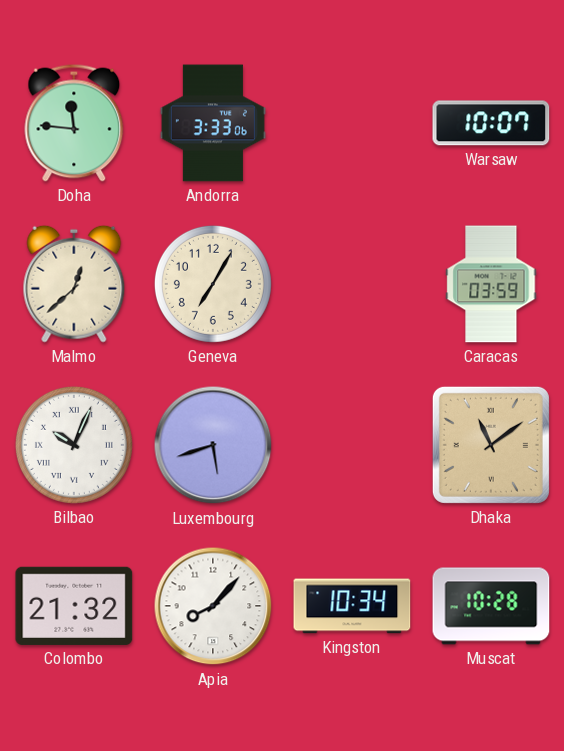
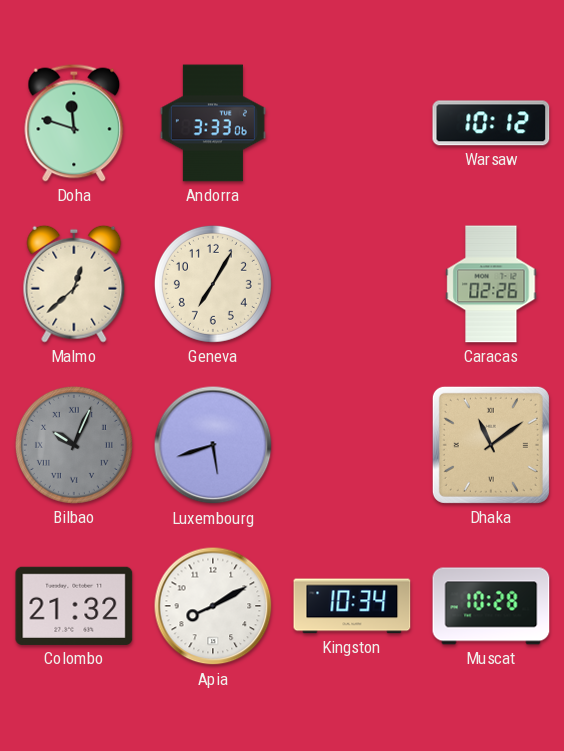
Doha: 11:46 -> 11:48 (74, 123)
Warsaw: 10:07 -> 10:12 (491, 123)
Caracas: 03:59 -> 02:26 (491, 284)
Bilbao dial: white -> grey (74, 445)
Apia: 8:07 -> 8:10 (213, 606)
